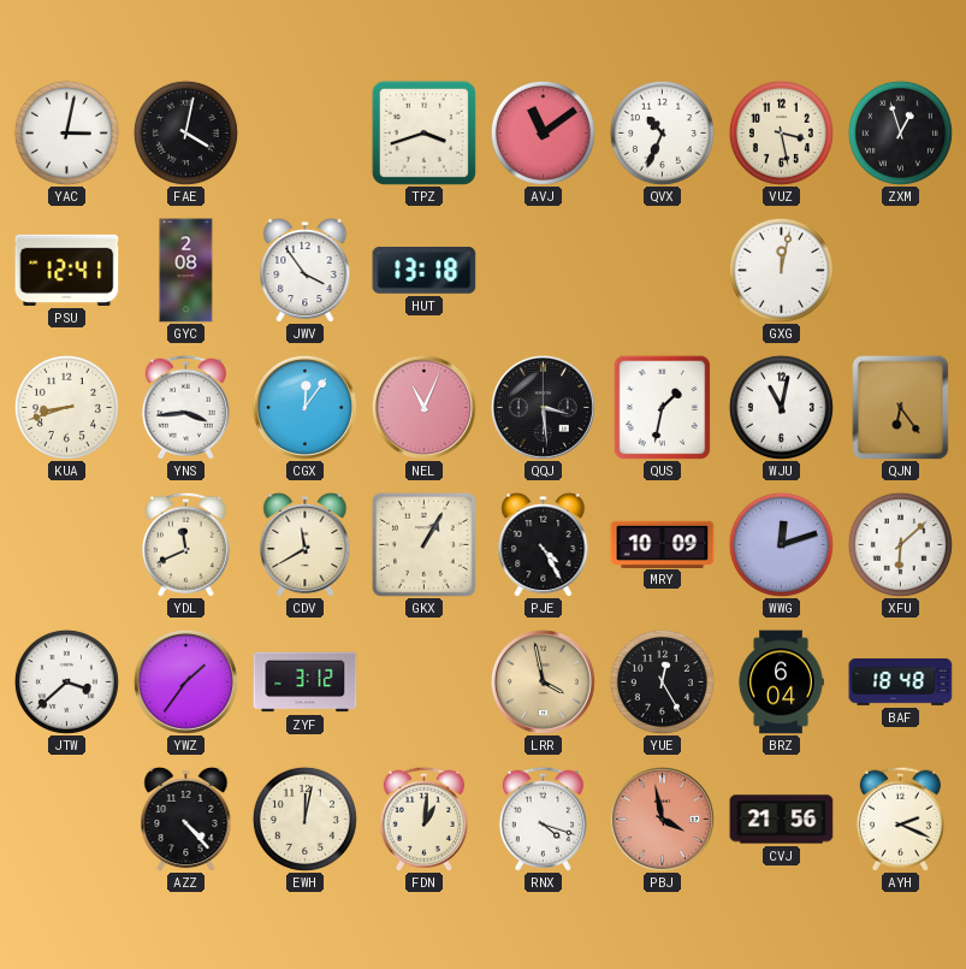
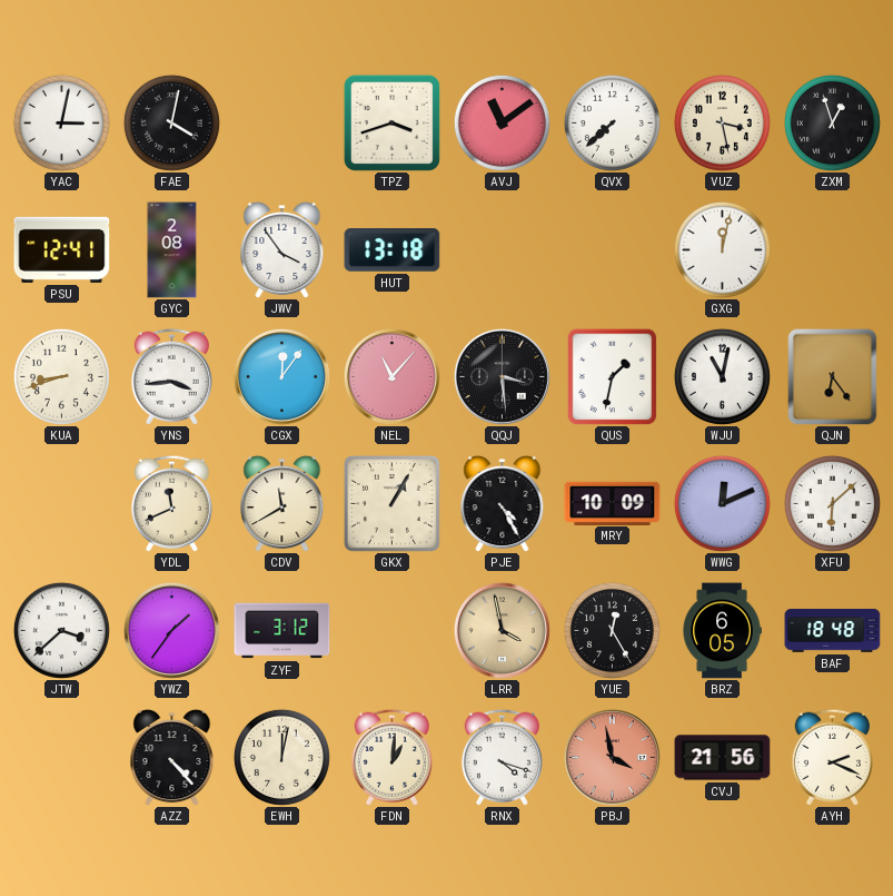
QVX: 10:34 -> 7:38 (612, 122)
NEL: 11:04 -> 11:07 (391, 376)
WWG: 12:12 -> 12:11 (722, 503)
BRZ: 6:04 -> 6:05 (722, 631)
